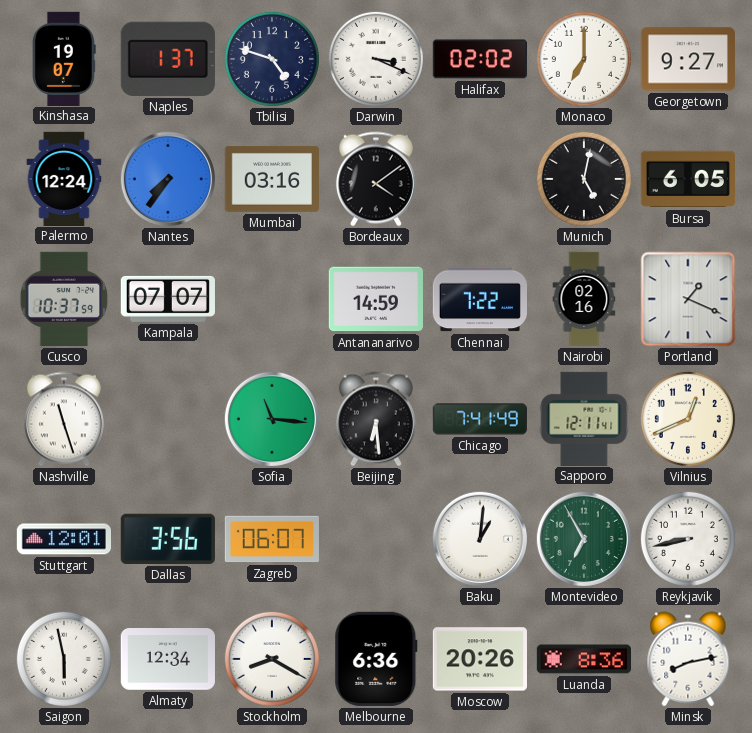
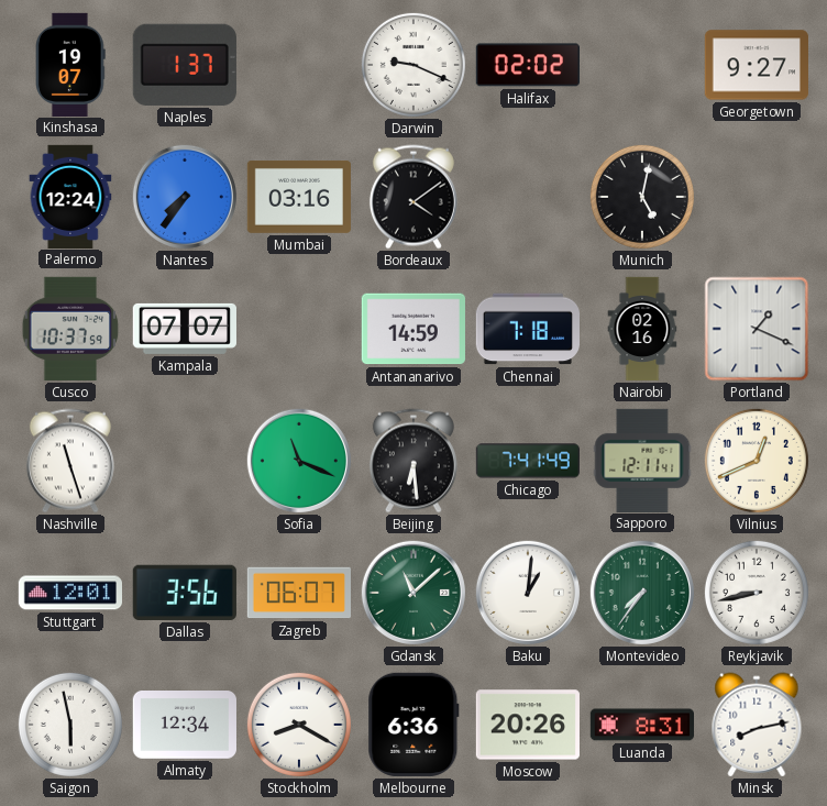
Tbilisi: 4:48 -> none (272, 59)
Darwin: 3:19 -> 9:19 (413, 65)
Monaco: 7:00 -> none (584, 59)
Bursa: 6:05 -> none (687, 179)
Chennai: 7:22 -> 7:18 (527, 329)
Sofia: 11:16 -> 11:19 (299, 461)
Gdansk: none -> 11:08 (413, 593)
Montevideo: 6:55 -> 7:36 (642, 593)
Luanda: 8:36 -> 8:31 (641, 725)
